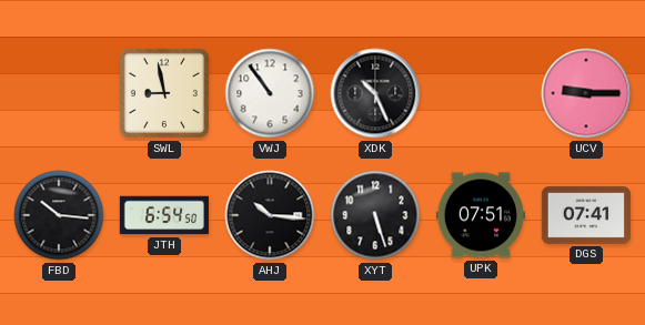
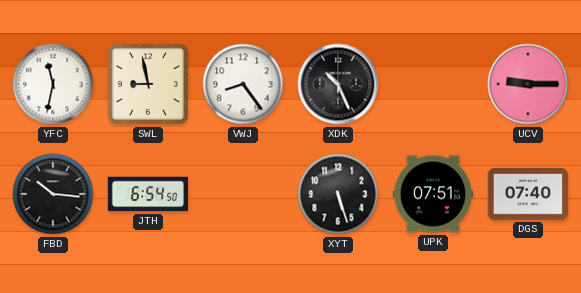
YFC: none -> 11:32 (53, 84)
VWJ: 10:54 -> 8:24 (243, 84)
AHJ: 10:16 -> none (270, 215)
DGS: 07:41 -> 07:40 (527, 194)
